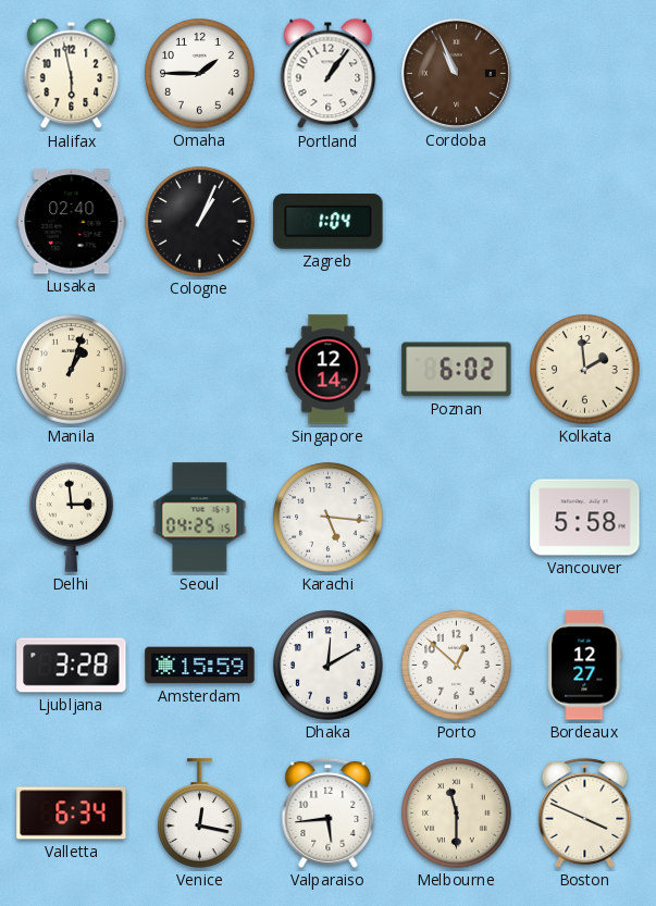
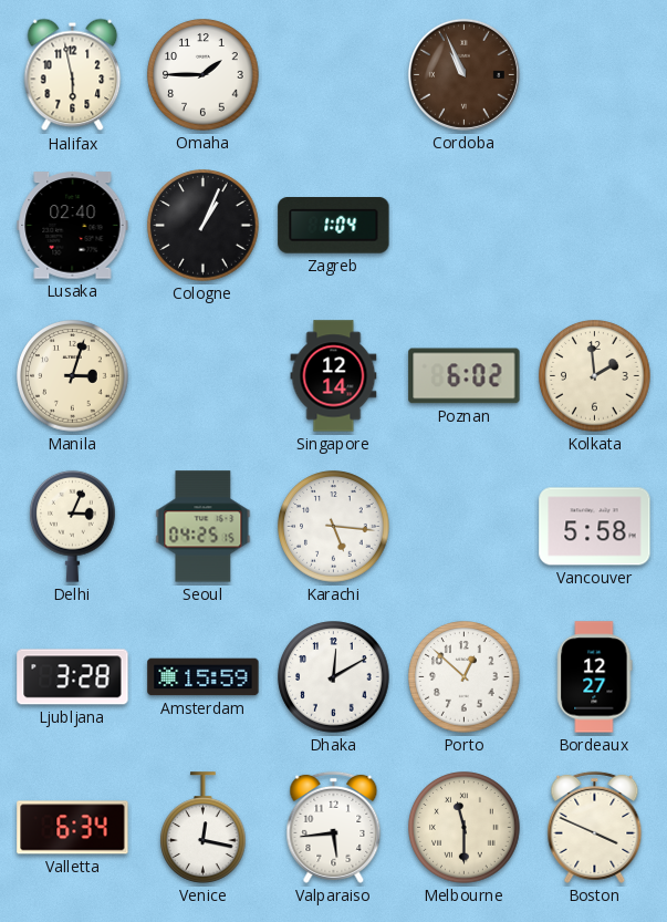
Portland: 1:06 -> none (329, 74)
Manila: 1:03 -> 3:03 (73, 376)
Delhi: 2:59 -> 3:04 (73, 526)
